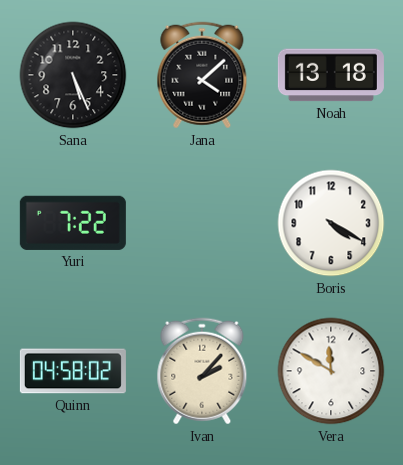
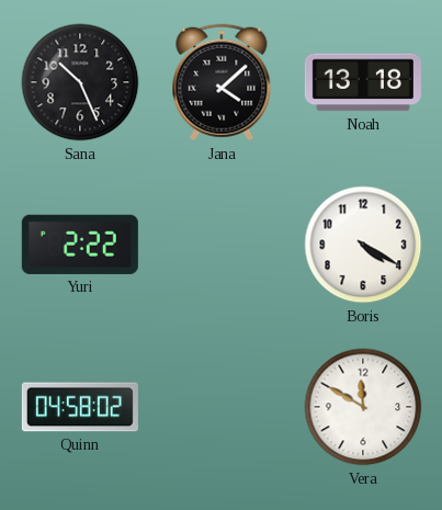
Sana: 5:26 -> 10:26 (80, 82)
Yuri: 7:22 -> 2:22 (80, 245)
Ivan: 2:07 -> none (202, 371)
